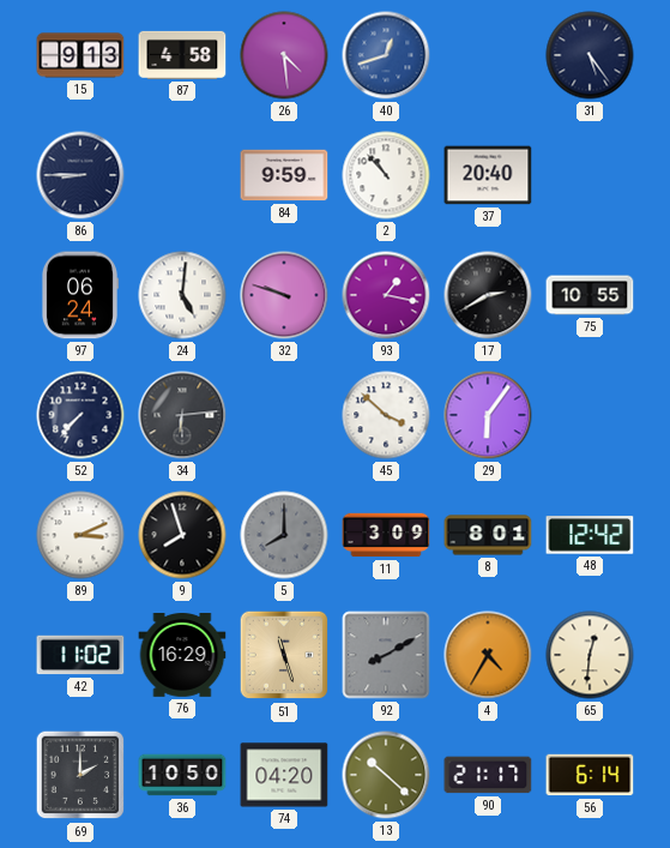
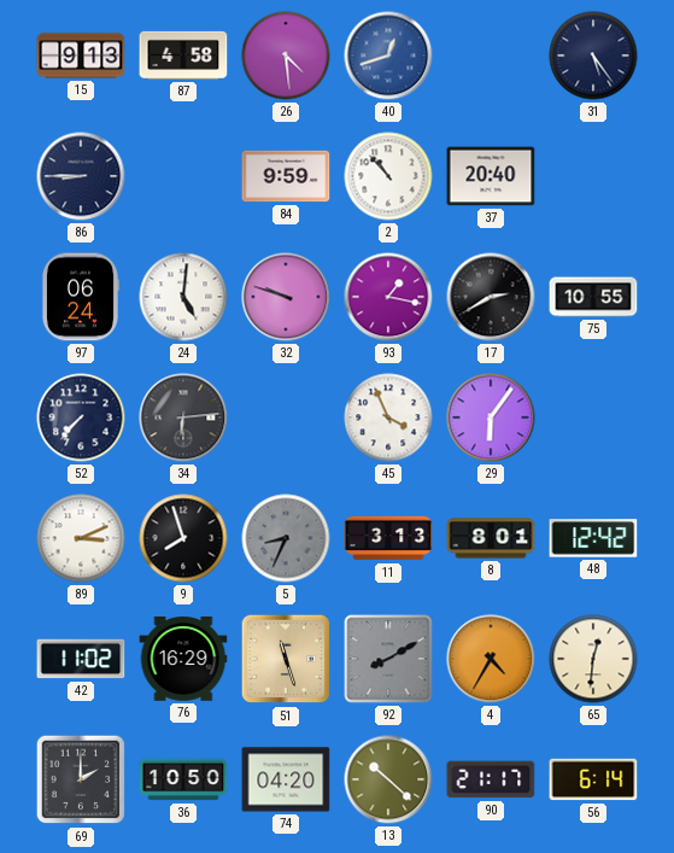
45: 3:52 -> 3:56 (388, 417)
5: 8:00 -> 8:34 (286, 538)
11: 3:09 -> 3:13 (388, 538)
